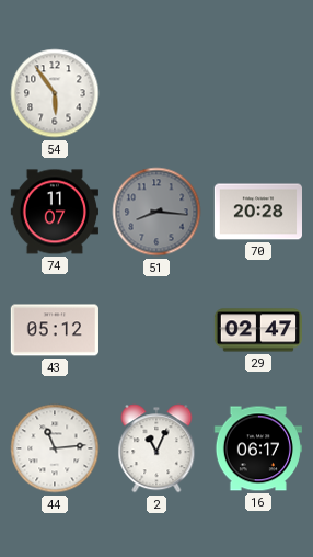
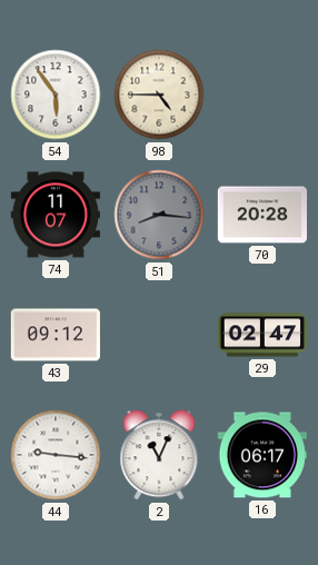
98: none -> 4:45 (159, 95)
43: 05:12 -> 09:12 (56, 335)
44: 11:14 -> 9:16 (56, 455)
